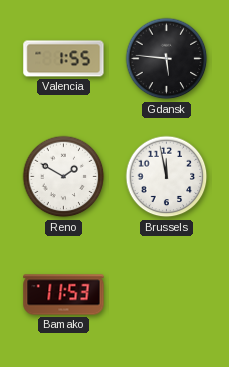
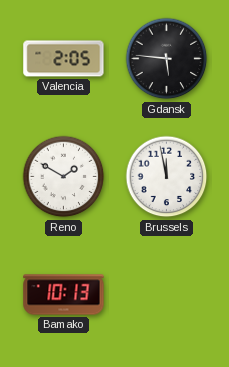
Valencia: 1:55 -> 2:05 (64, 59)
Bamako: 11:53 -> 10:13 (64, 295)
